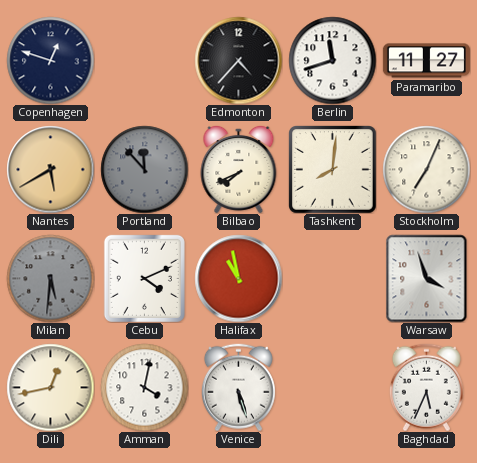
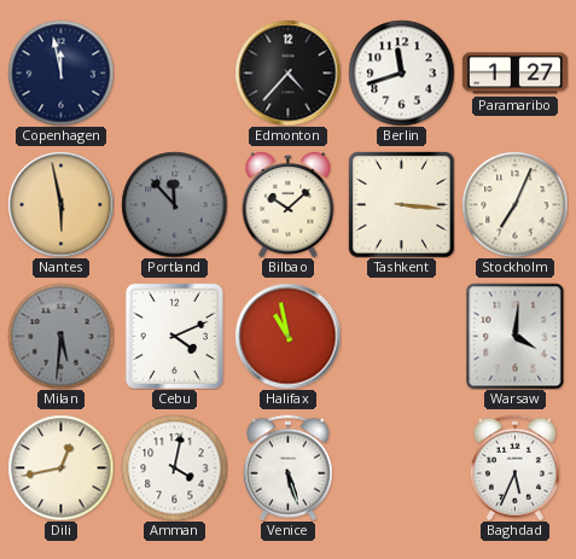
Copenhagen: 12:48 -> 11:58 (60, 72)
Paramaribo: 11:27 -> 1:27 (514, 74)
Nantes: 5:40 -> 5:58 (60, 204)
Bilbao: 7:41 -> 10:08 (289, 204)
Tashkent: 8:01 -> 3:16 (402, 205)
Warsaw: 3:57 -> 4:01 (516, 336)
